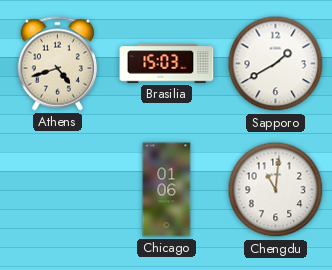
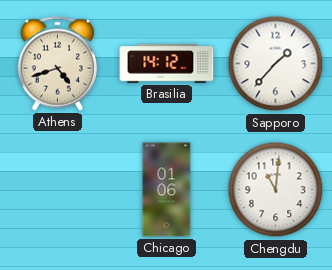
Brasilia: 15:03 -> 14:12 (167, 64)
Sapporo: 1:40 -> 1:37 (276, 64)
